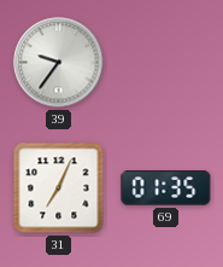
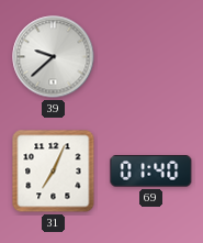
39: 9:36 -> 9:38 (54, 57)
69: 01:35 -> 01:40 (151, 172)
